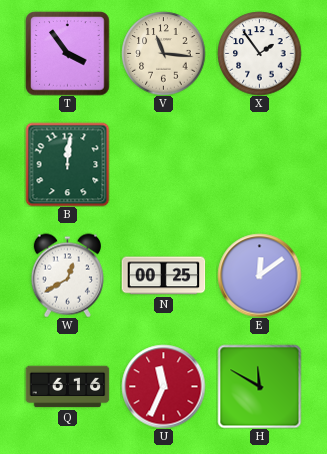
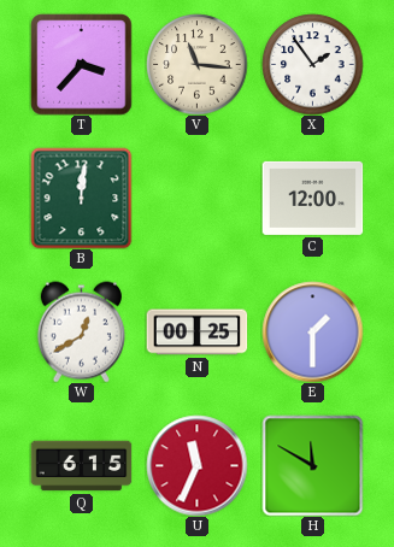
T: 3:54 -> 3:37 (81, 64)
C: none -> 12:00 (312, 198)
E: 12:09 -> 1:30 (312, 331)
Q: 6:16 -> 6:15 (81, 466)
